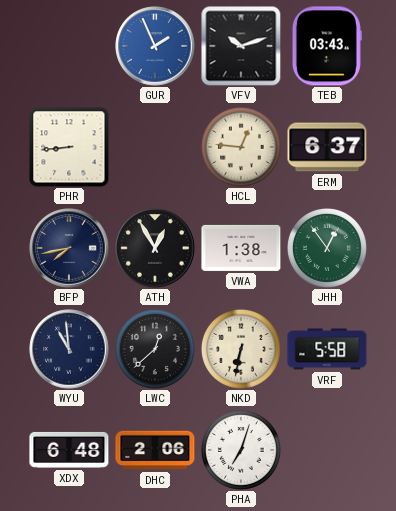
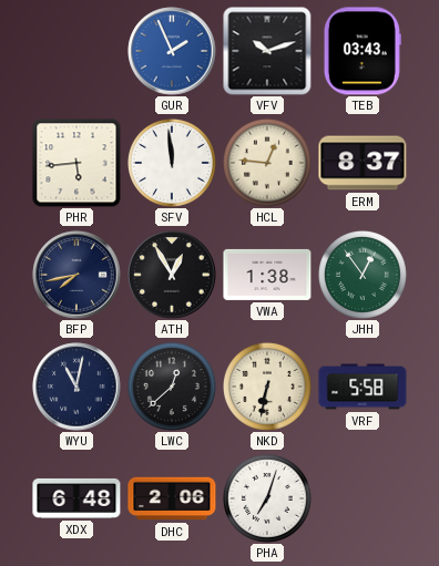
PHR: 8:44 -> 5:44 (76, 163)
SFV: none -> 11:59 (172, 163)
ERM: 6:37 -> 8:37 (363, 163)
WYU: 10:59 -> 11:02 (76, 387)
